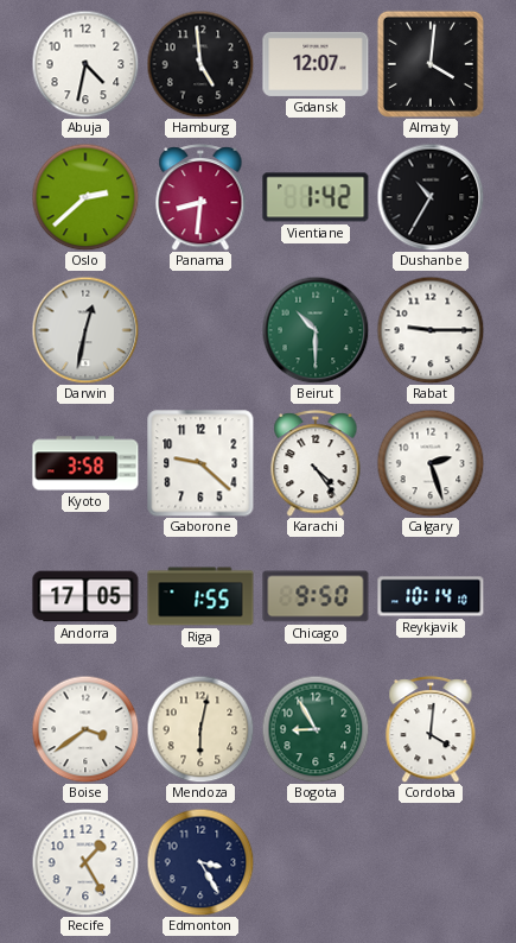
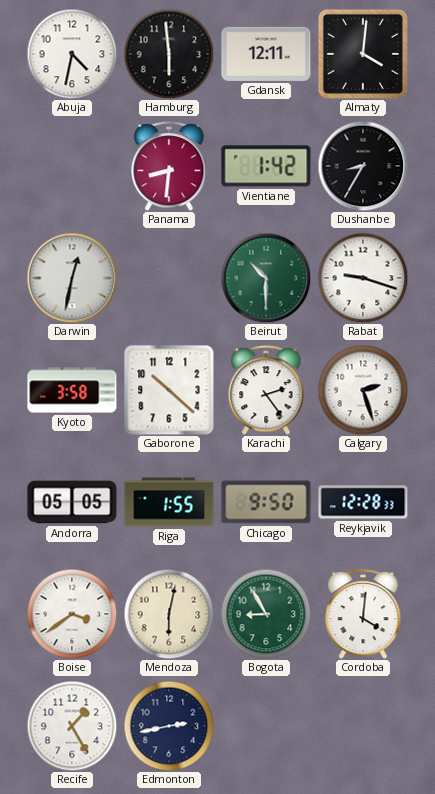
Hamburg: 4:59 -> 5:59 (169, 54)
Gdansk: 12:07 -> 12:11 (266, 54)
Oslo: 2:38 -> none (85, 197)
Dushanbe: 10:35 -> 8:35 (363, 166)
Rabat: 9:15 -> 9:18 (363, 278)
Gaborone: 9:22 -> 10:22 (169, 390)
Karachi: 4:24 -> 2:24 (266, 390)
Andorra: 17:05 -> 05:05 (72, 502)
Reykjavik: 10:14 -> 12:28 (363, 502)
Edmonton: 3:25 -> 2:43 (169, 726)
